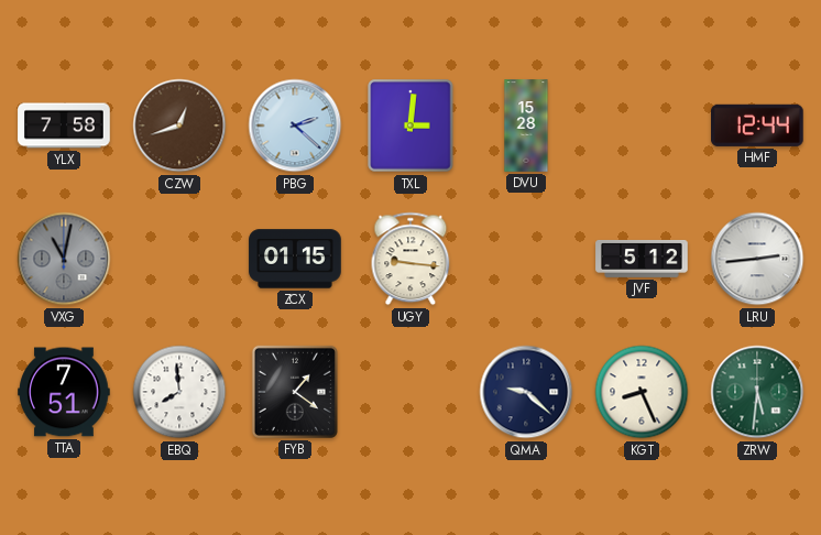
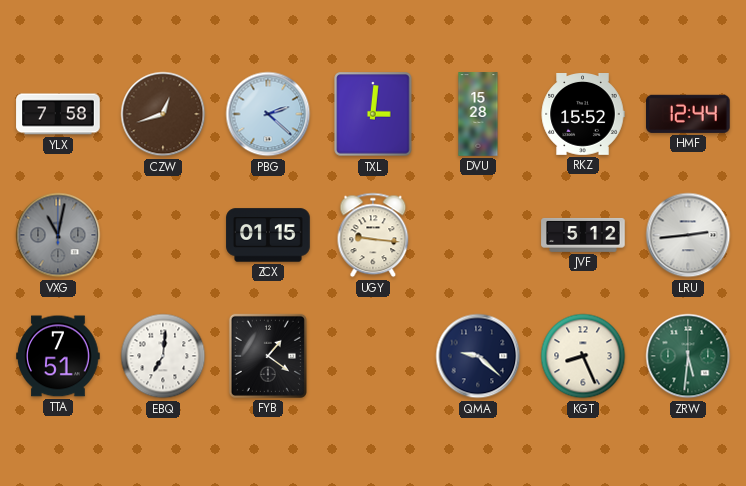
RKZ: none -> 15:52 (583, 115)
EBQ: 7:59 -> 7:01 (163, 356)
